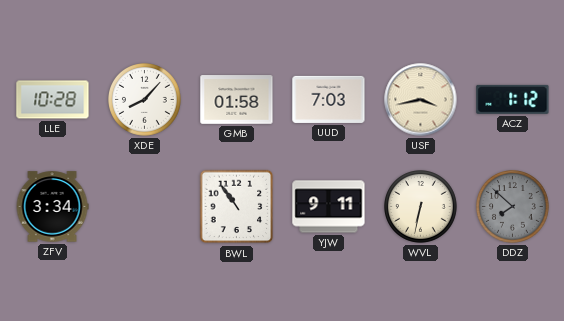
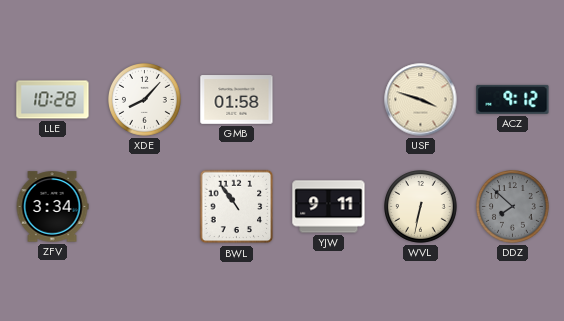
UUD: 7:03 -> none (329, 99)
USF: 3:43 -> 3:48 (421, 100)
ACZ: 1:12 -> 9:12 (513, 99)
